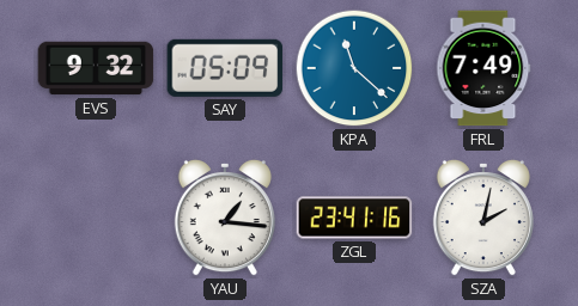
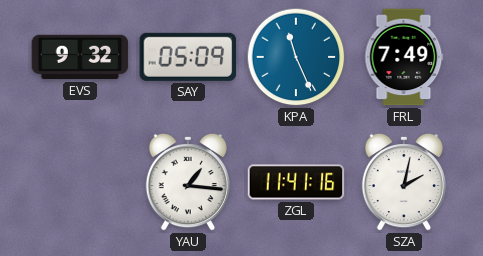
KPA: 11:22 -> 11:26 (296, 57)
ZGL: 23:41 -> 11:41 (296, 182)
